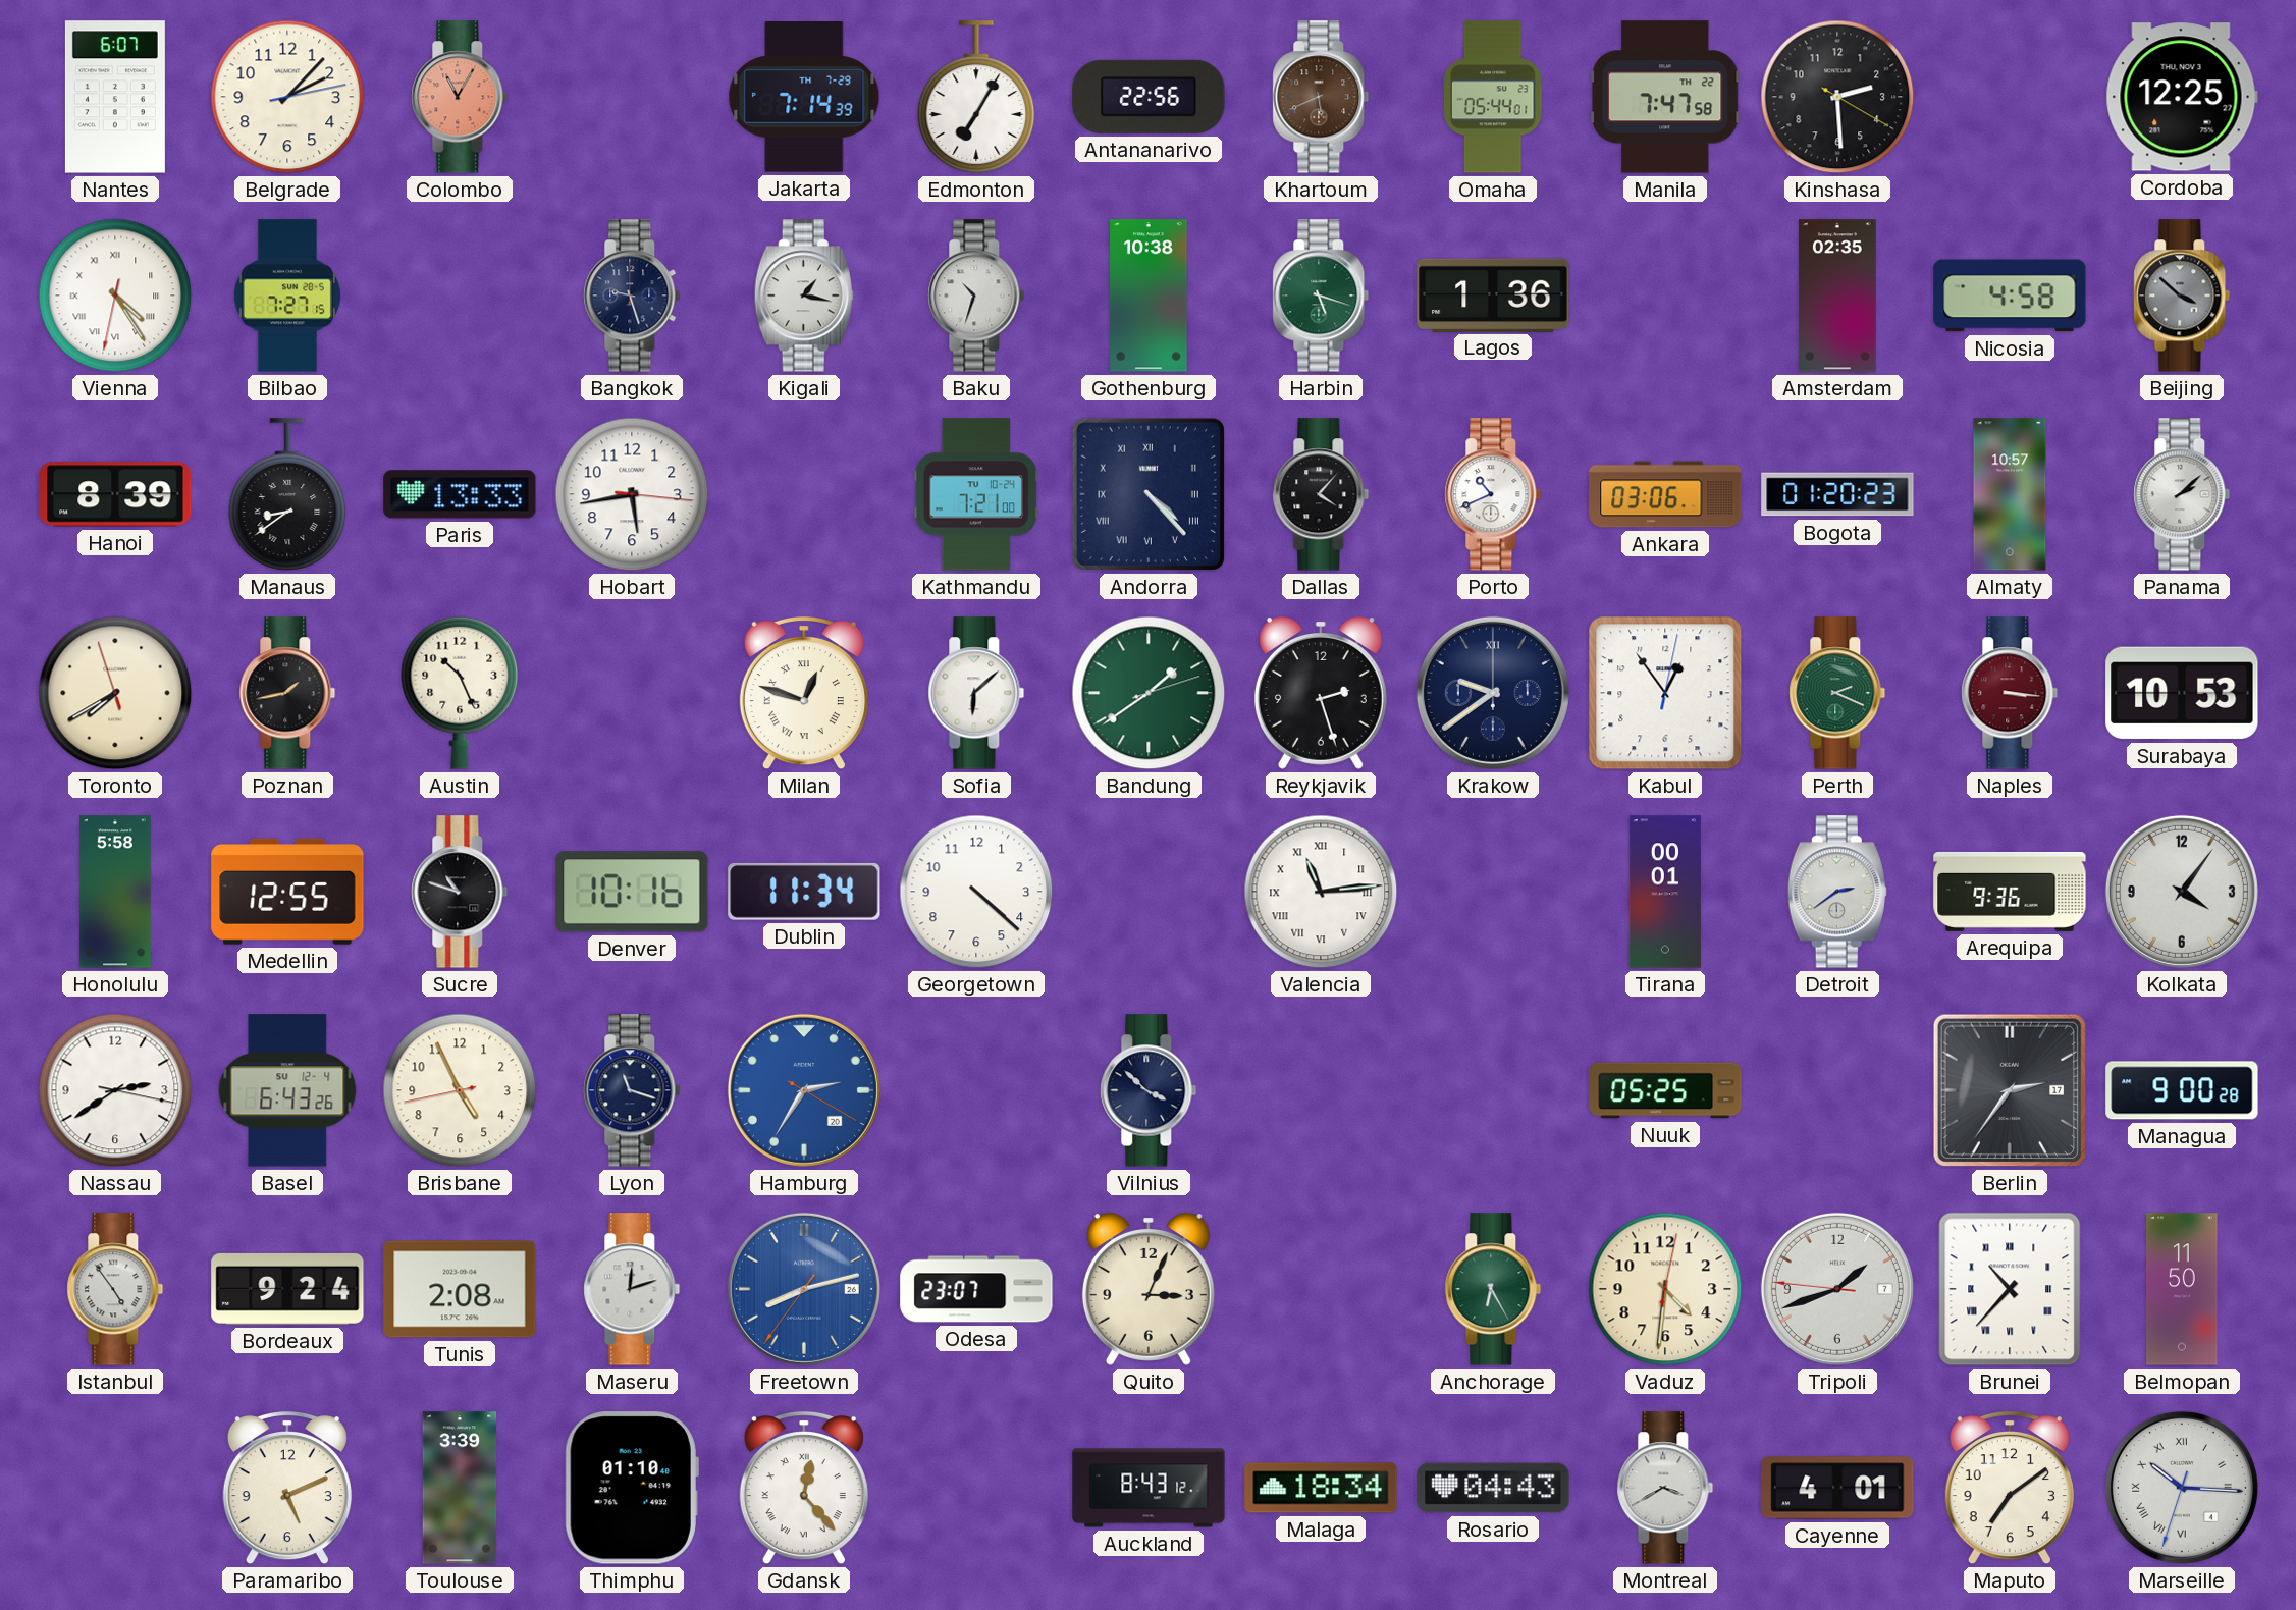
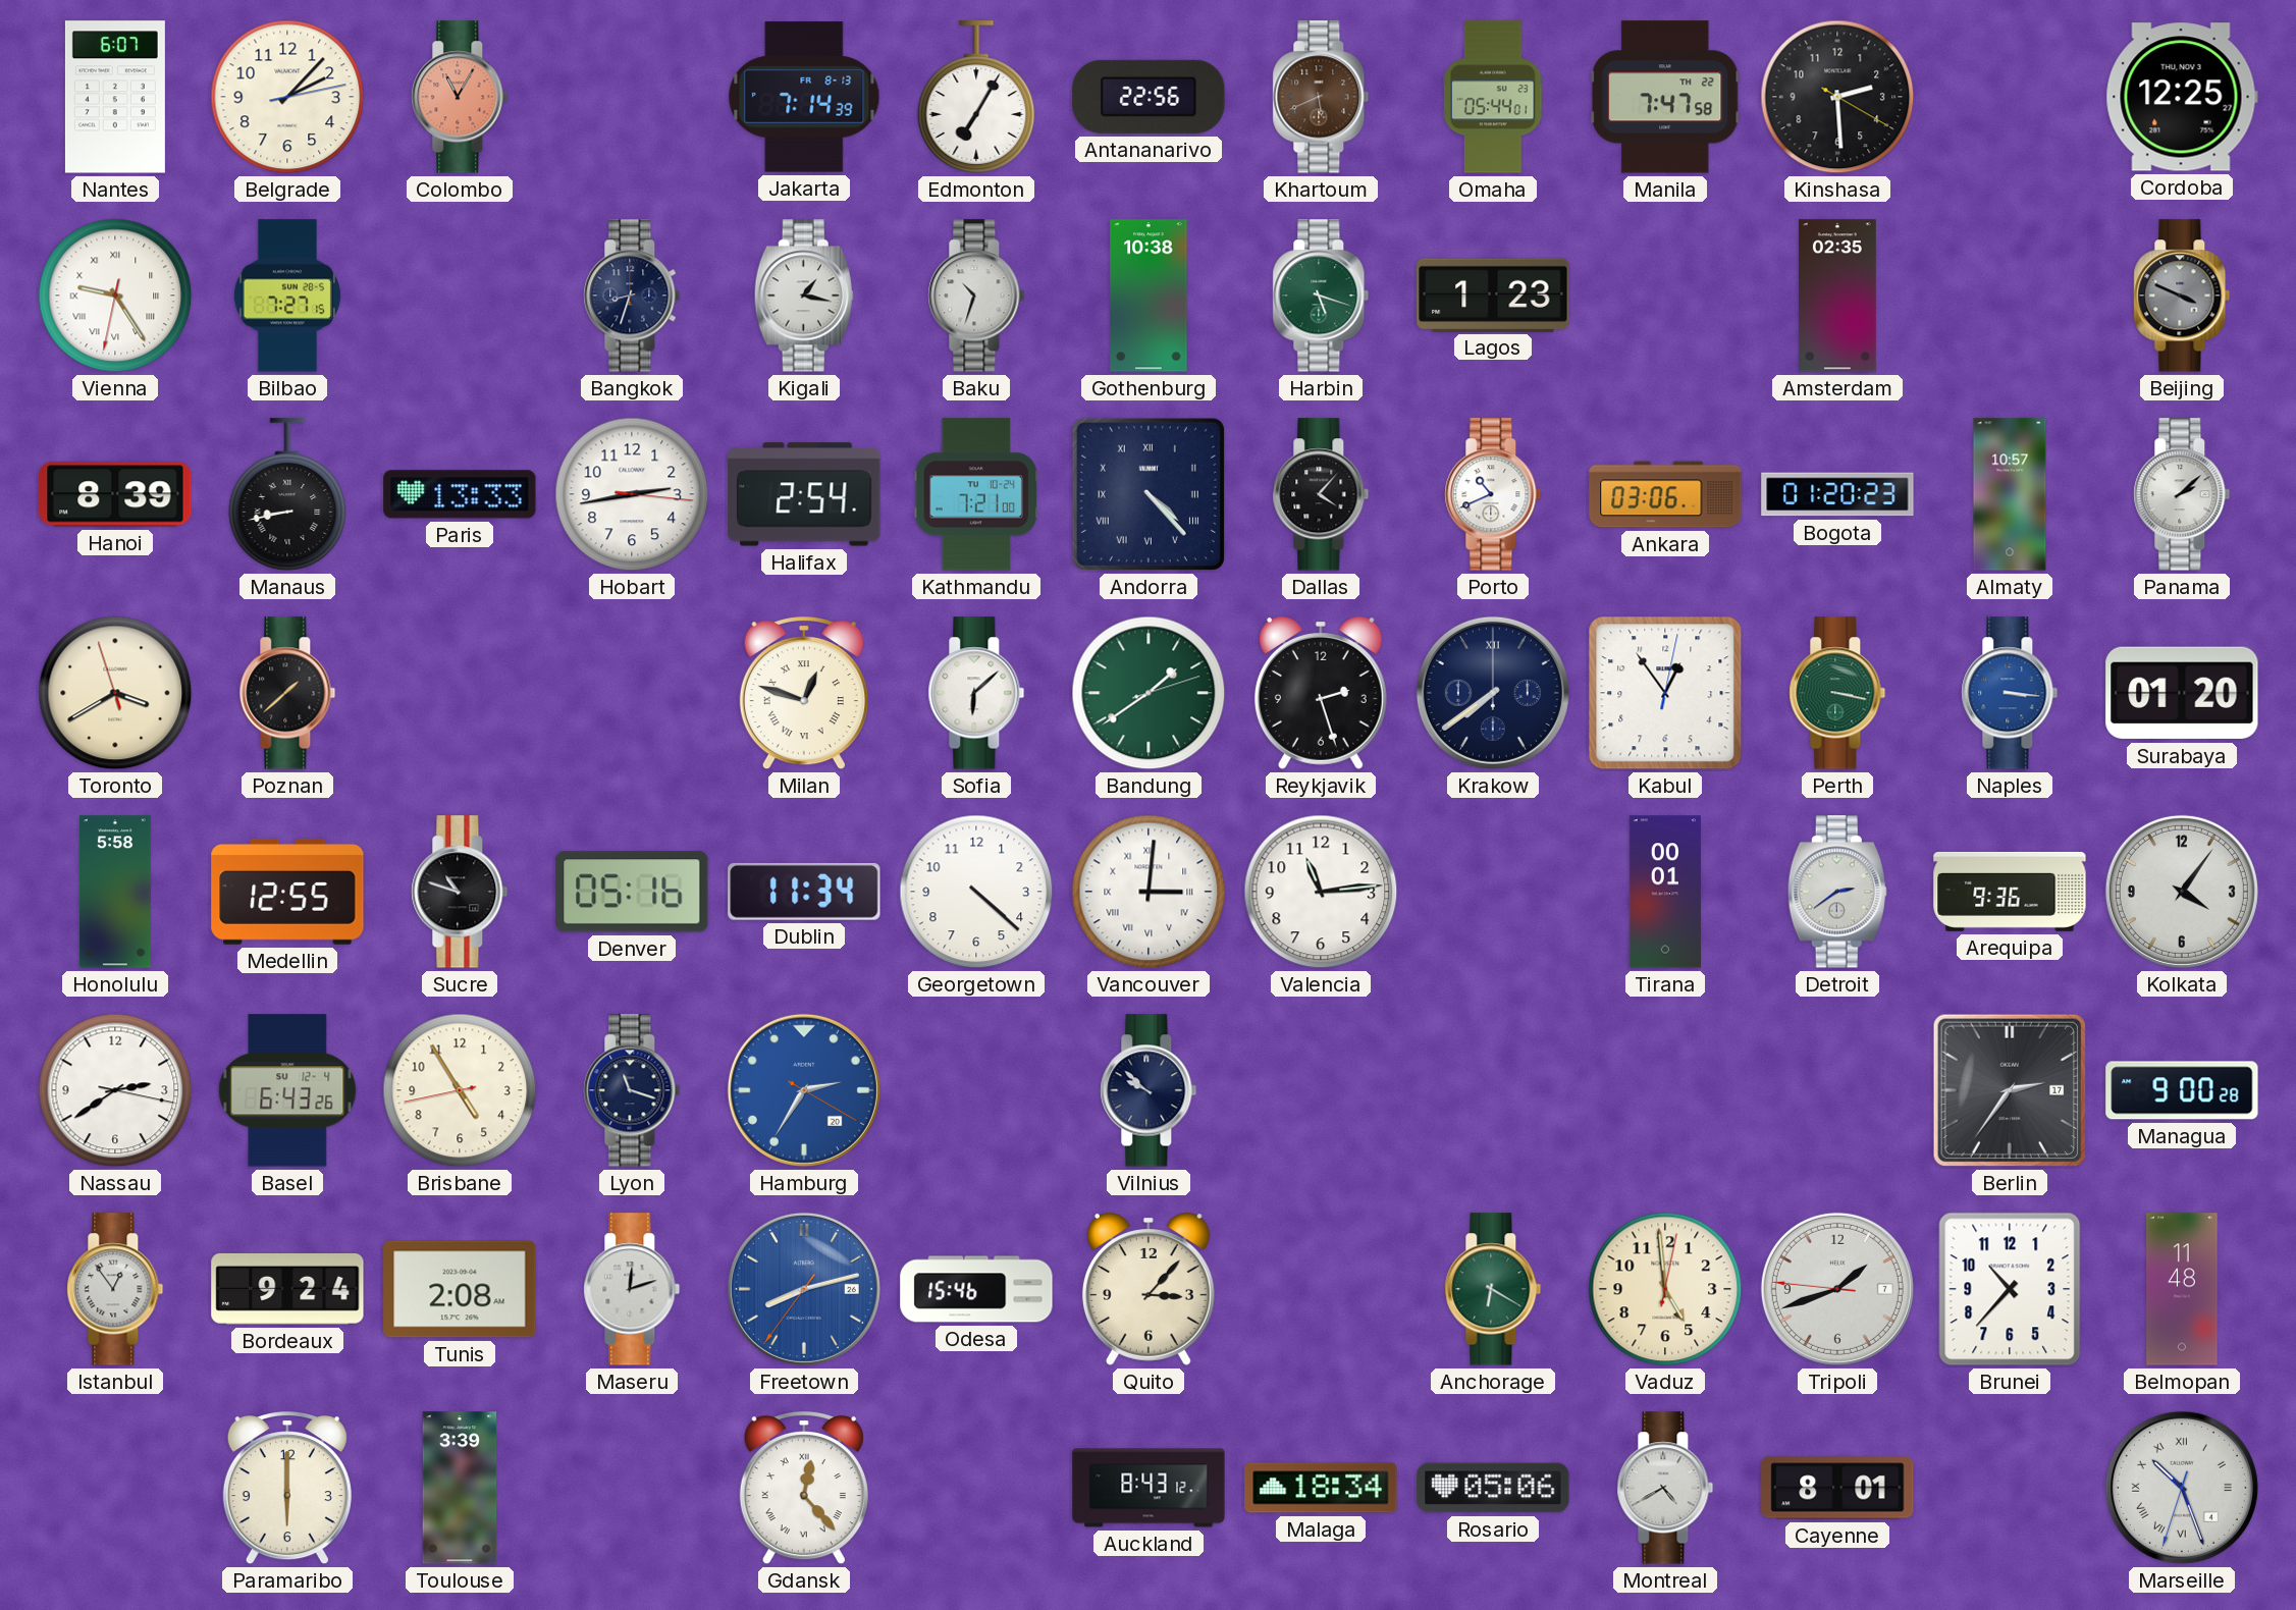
Jakarta date: TH 7-29 -> FR 8-13 (804, 97)
Vienna: 4:24 -> 9:24 (115, 296)
Bangkok: 9:27 -> 8:33 (632, 296)
Lagos: 1:36 -> 1:23 (1493, 294)
Nicosia: 4:58 -> none (2010, 296)
Beijing: 3:52 -> 3:49 (2182, 296)
Manaus: 8:39 -> 8:43 (287, 494)
Hobart: 5:43 -> 2:43 (632, 494)
Halifax: none -> 2:54 (804, 494)
Toronto: 7:39 -> 3:39 (115, 693)
Poznan: 1:43 -> 1:38 (287, 693)
Austin: 10:26 -> none (460, 693)
Krakow: 9:39 -> 7:39 (1493, 693)
Perth: 2:19 -> 3:17 (1837, 693)
Naples dial: burgundy -> blue (2010, 693)
Surabaya: 10:53 -> 01:20 (2182, 693)
Denver: 10:16 -> 05:16 (632, 892)
Vancouver: none -> 3:01 (1149, 892)
Valencia numerals: Roman -> Arabic (1321, 892)
Brisbane: 4:55 -> 4:54 (460, 1090)
Vilnius: 3:52 -> 9:52 (1149, 1090)
Nuuk: 05:25 -> none (1665, 1090)
Istanbul: 4:54 -> 12:54 (115, 1289)
Odesa: 23:07 -> 15:46 (976, 1289)
Quito: 3:04 -> 3:07 (1149, 1289)
Anchorage: 6:25 -> 6:20 (1493, 1289)
Vaduz: 4:31 -> 4:59 (1665, 1289)
Brunei numerals: Roman -> Arabic (2010, 1289)
Belmopan: 11:50 -> 11:48 (2182, 1289)
Paramaribo: 5:11 -> 6:00 (287, 1489)
Thimphu: 01:10 -> none (632, 1488)
Rosario: 04:43 -> 05:06 (1493, 1488)
Montreal: 3:40 -> 4:40 (1665, 1488)
Cayenne: 4:01 -> 8:01 (1837, 1488)
Maputo: 7:09 -> none (2010, 1489)
Marseille: 10:15 -> 10:26 (2182, 1488)
